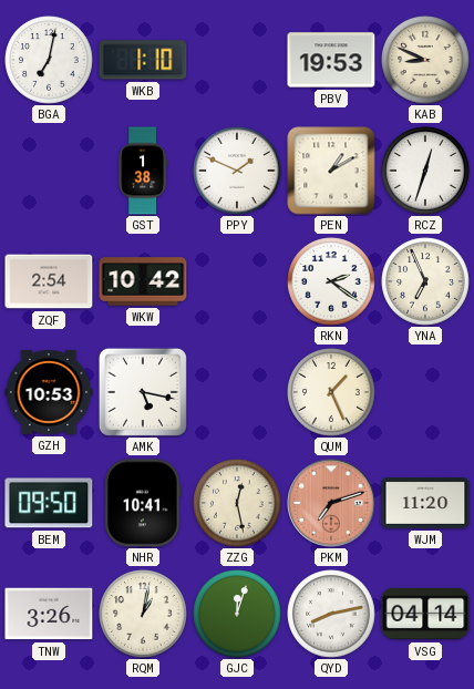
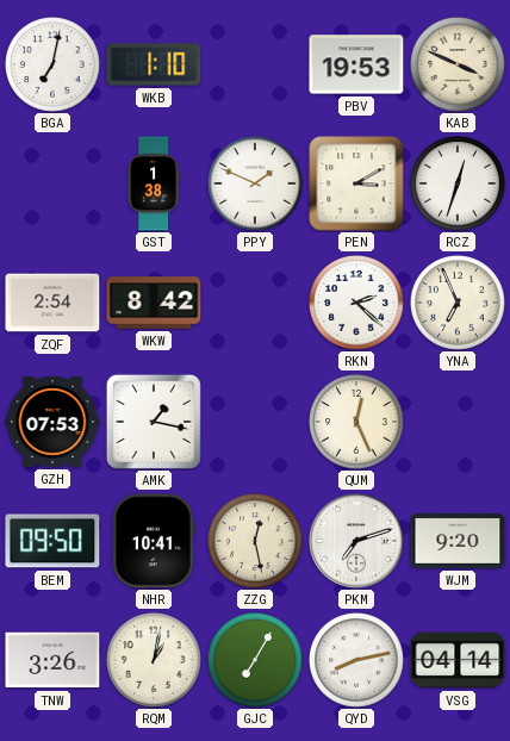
KAB: 8:49 -> 3:49 (458, 64)
PEN: 1:10 -> 3:10 (356, 183)
WKW: 10:42 -> 8:42 (154, 303)
RKN: 2:21 -> 2:22 (356, 303)
GZH: 10:53 -> 07:53 (52, 422)
AMK: 5:17 -> 1:17 (154, 422)
QUM: 1:26 -> 12:26 (356, 422)
PKM dial: salmon -> white (356, 541)
WJM: 11:20 -> 9:20 (458, 541)
GJC: 12:03 -> 7:05 (255, 660)
